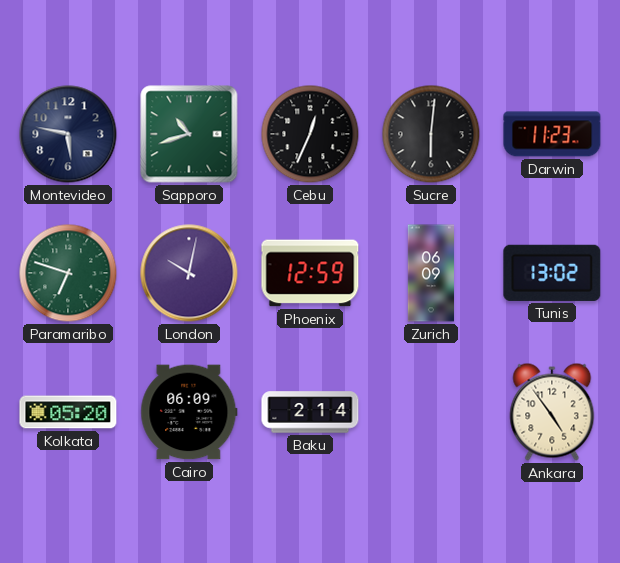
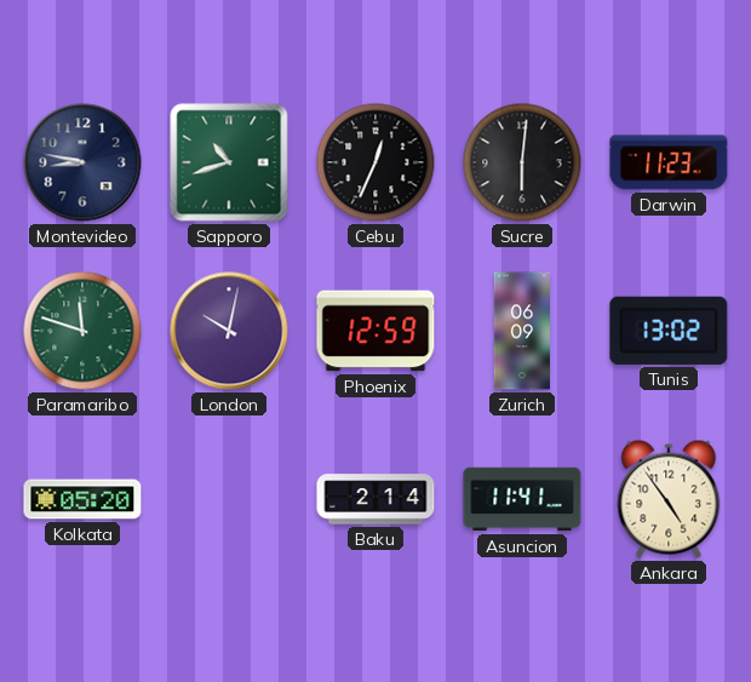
Montevideo: 5:47 -> 8:47 (82, 162)
Paramaribo: 6:48 -> 11:48 (82, 331)
Cairo: 06:09 -> none (189, 412)
Asuncion: none -> 11:41 (522, 499)
